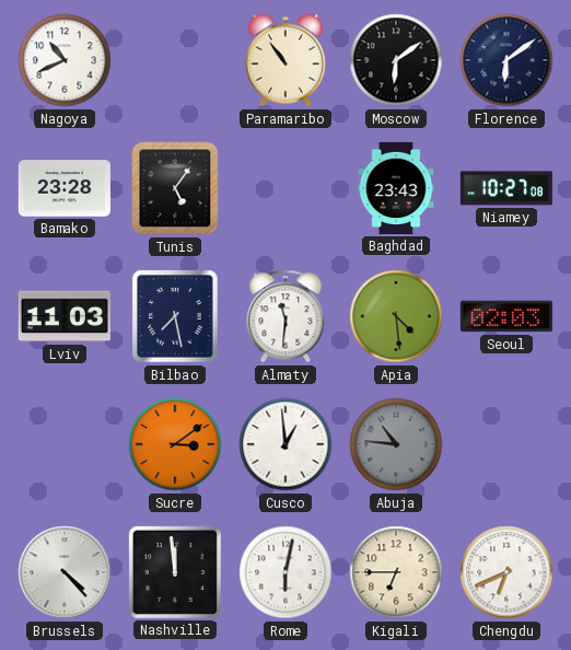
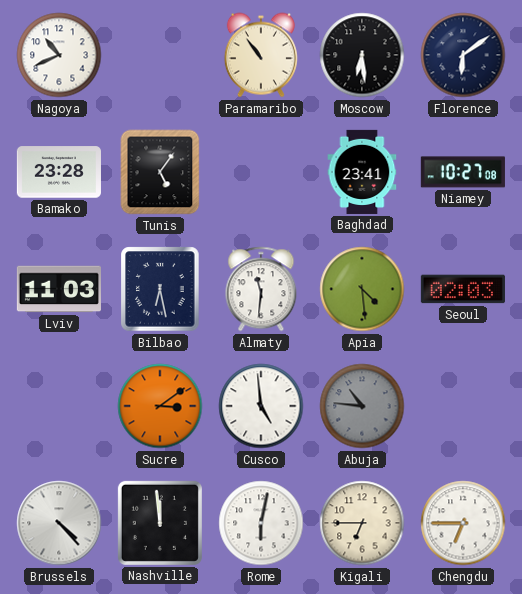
Moscow: 6:09 -> 6:29 (362, 55)
Baghdad: 23:43 -> 23:41 (362, 172)
Bilbao: 7:28 -> 6:28 (160, 289)
Cusco: 12:59 -> 4:59 (261, 406)
Chengdu: 6:41 -> 6:45 (463, 523)
